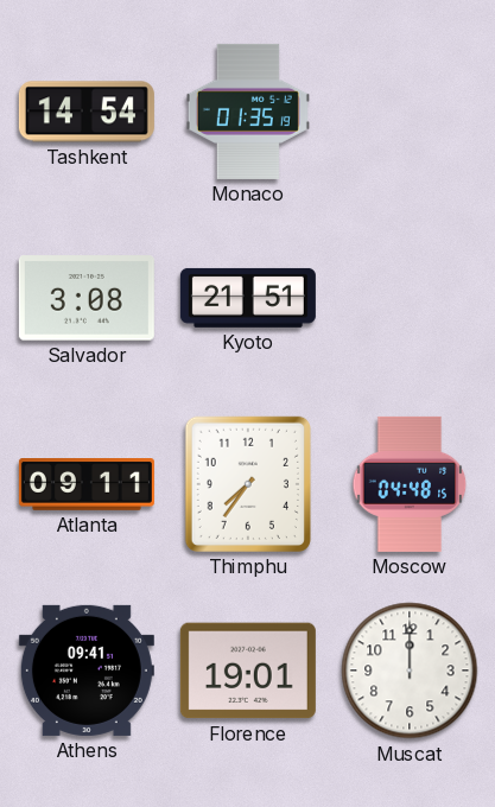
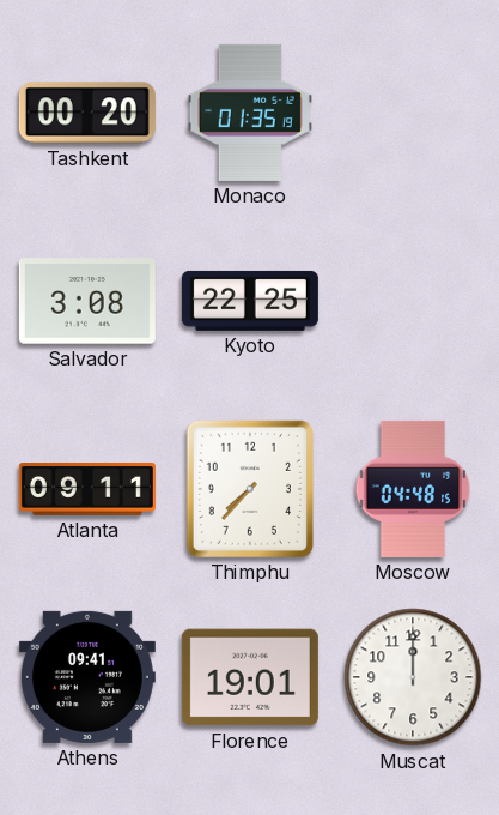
Tashkent: 14:54 -> 00:20 (87, 113)
Kyoto: 21:51 -> 22:25 (250, 301)
Thimphu: 7:36 -> 7:37 (250, 489)
